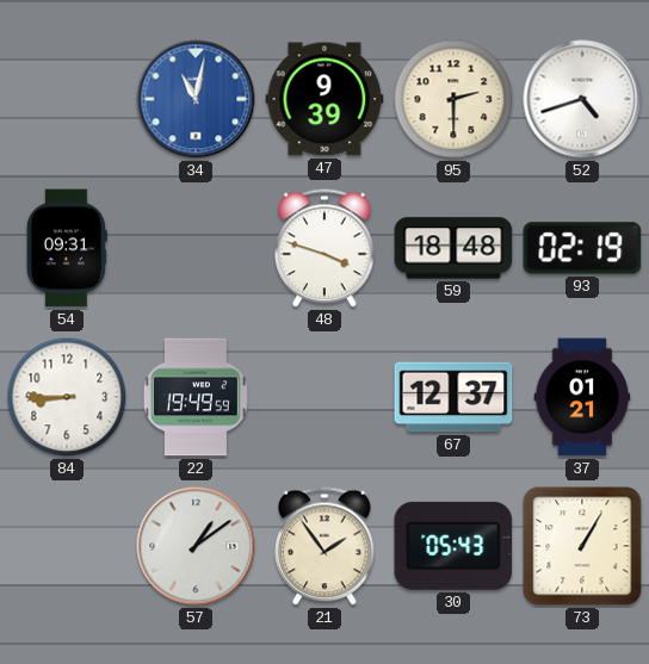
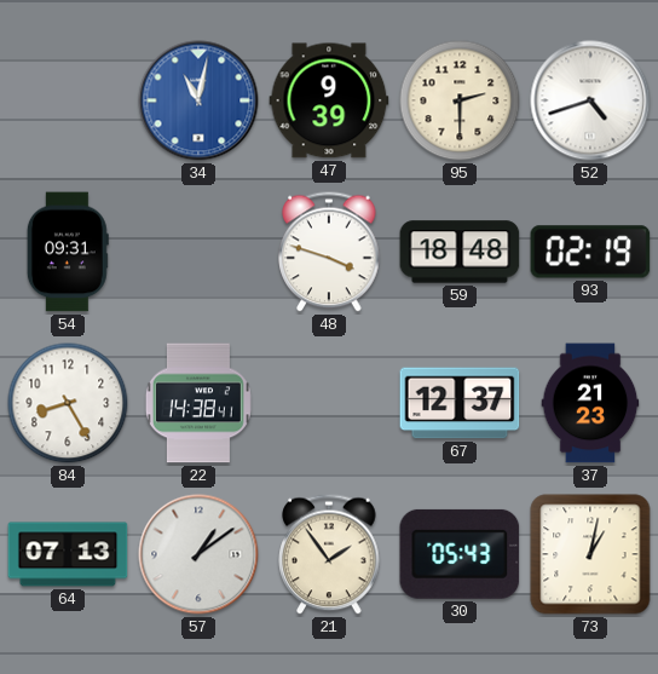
84: 8:45 -> 8:25 (68, 403)
22: 19:49 -> 14:38 (198, 403)
37: 01:21 -> 21:23 (590, 403)
64: none -> 07:13 (68, 554)
73: 1:05 -> 1:02 (590, 554)
